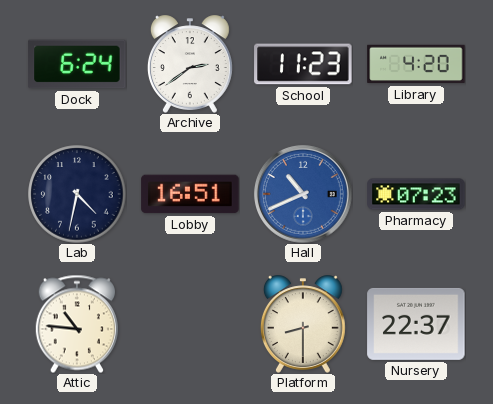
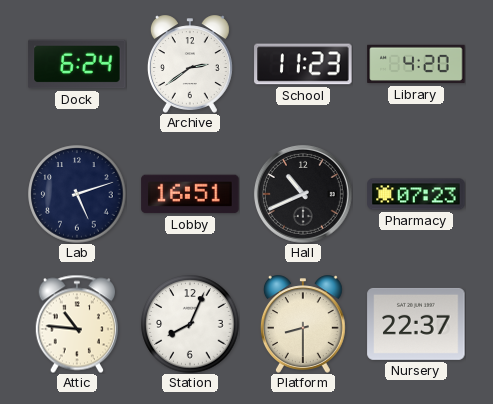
Lab: 4:32 -> 5:12 (77, 194)
Hall dial: blue -> black (303, 194)
Station: none -> 8:04 (190, 324)
